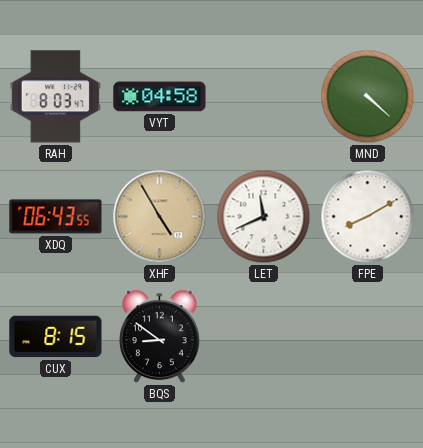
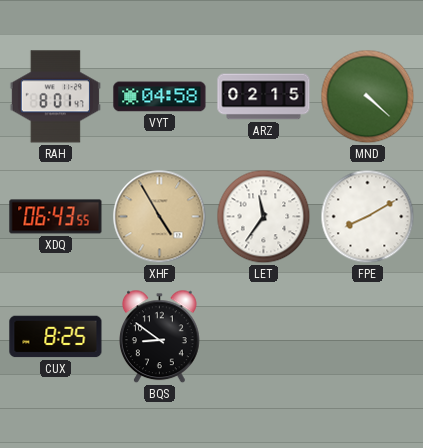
RAH: 8:03 -> 8:01 (55, 97)
ARZ: none -> 02:15 (264, 97)
LET: 11:41 -> 11:36 (264, 217)
CUX: 8:15 -> 8:25 (56, 337)
